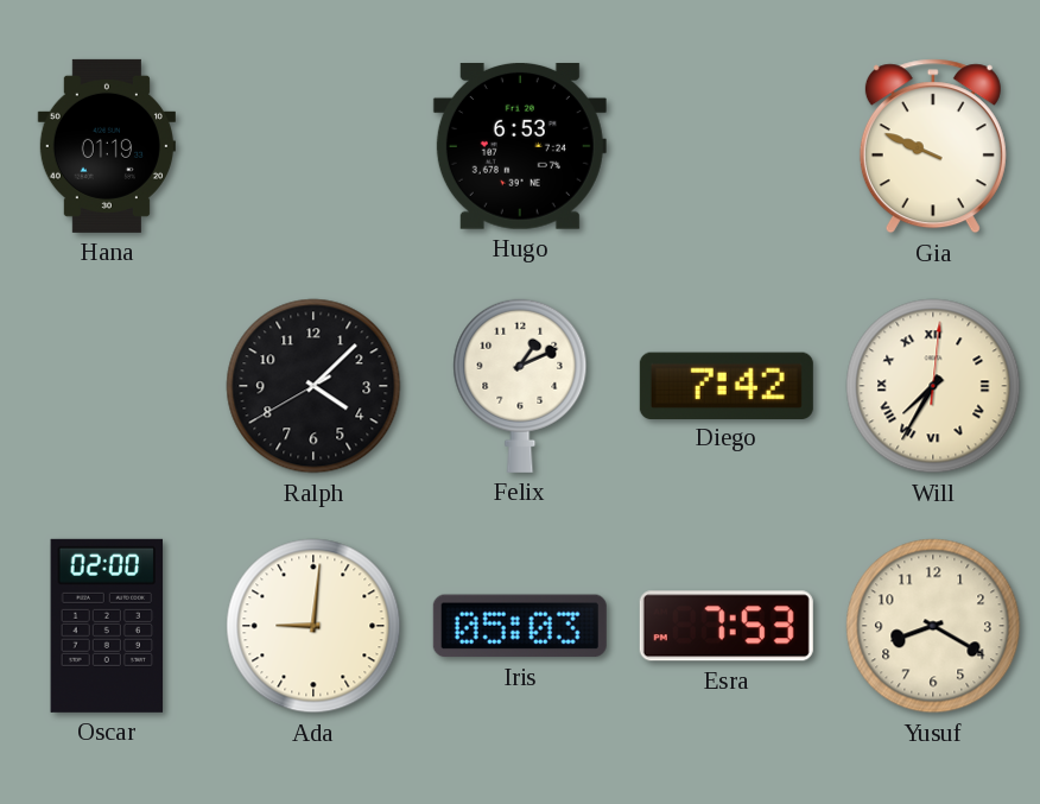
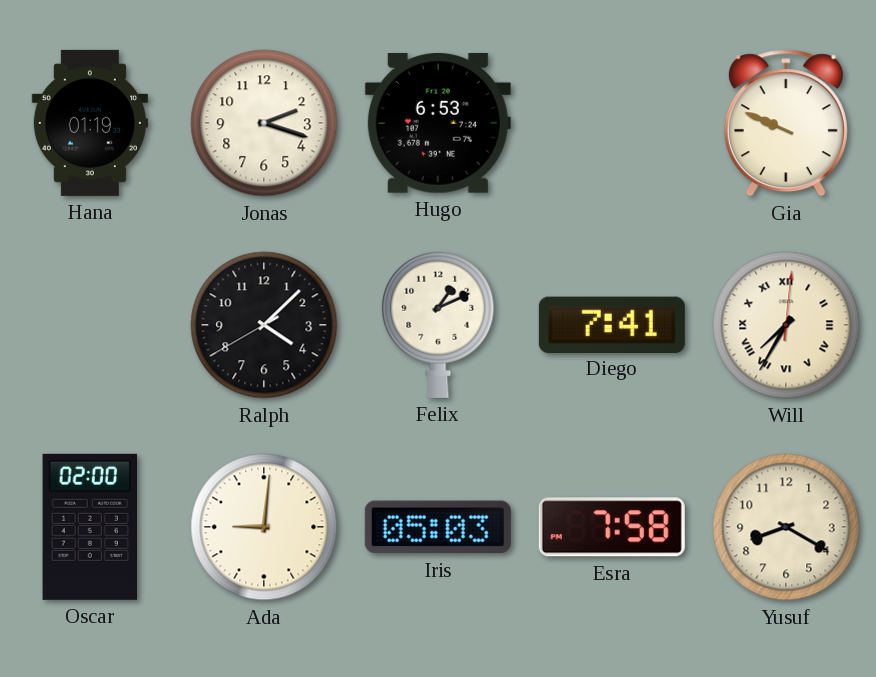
Jonas: none -> 2:18 (264, 123)
Diego: 7:42 -> 7:41 (612, 324)
Esra: 7:53 -> 7:58 (612, 527)
